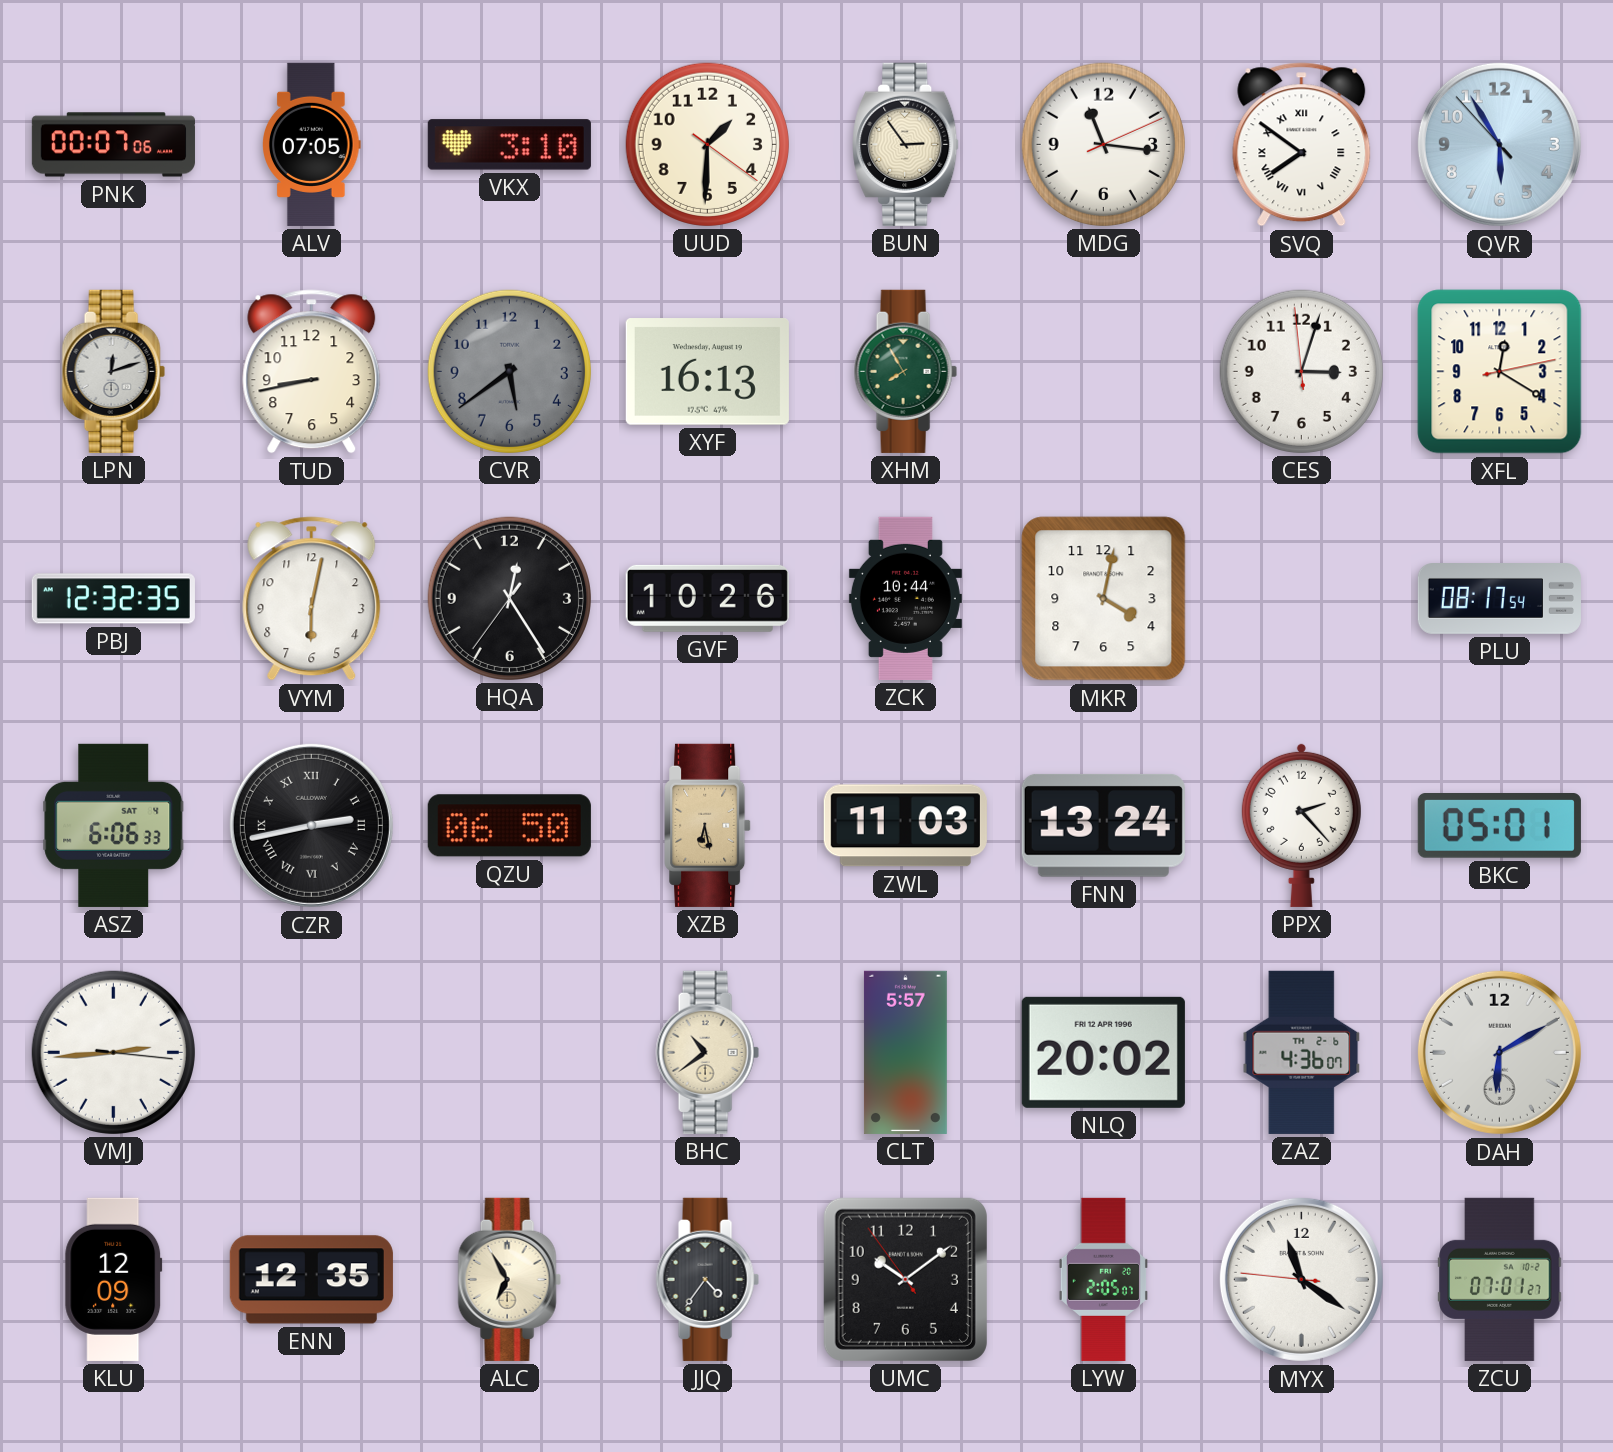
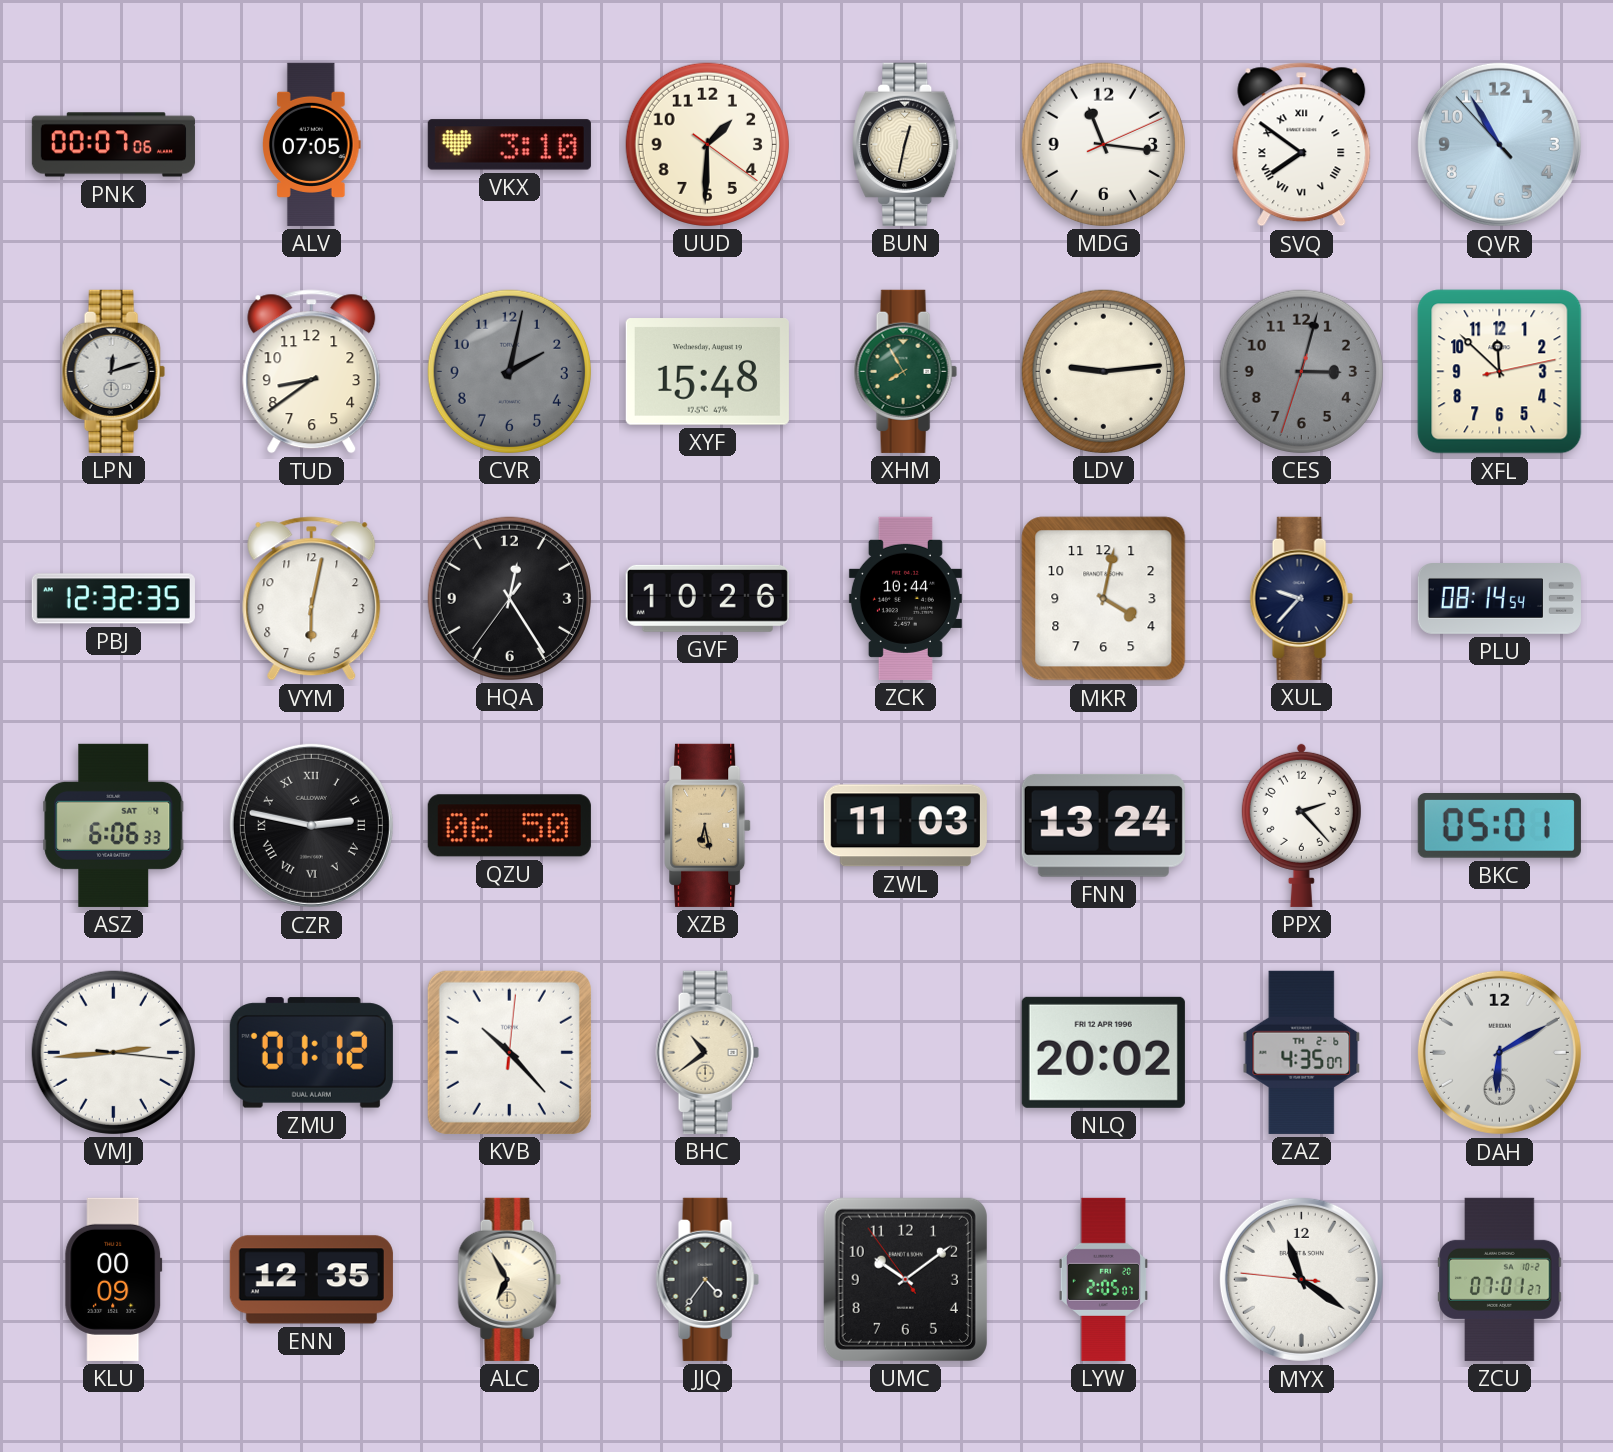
BUN: 2:54 -> 12:32 (906, 144)
QVR: 5:54 -> 10:54 (1499, 144)
TUD: 8:43 -> 8:39 (312, 372)
CVR: 5:39 -> 2:02 (509, 371)
XYF: 16:13 -> 15:48 (707, 372)
LDV: none -> 9:14 (1103, 371)
CES: 3:02:59 -> 3:02:33 (1301, 371)
CES dial: white -> grey (1301, 371)
XFL: 12:20 -> 11:52 (1500, 372)
XUL: none -> 9:37 (1301, 598)
PLU: 08:17 -> 08:14 (1499, 599)
CZR: 2:43 -> 2:47 (311, 825)
ZMU: none -> 01:12 (311, 1053)
KVB: none -> 10:23 (509, 1052)
CLT: 5:57 -> none (905, 1052)
ZAZ: 4:36 -> 4:35 (1302, 1052)
KLU: 12:09 -> 00:09 (114, 1279)
